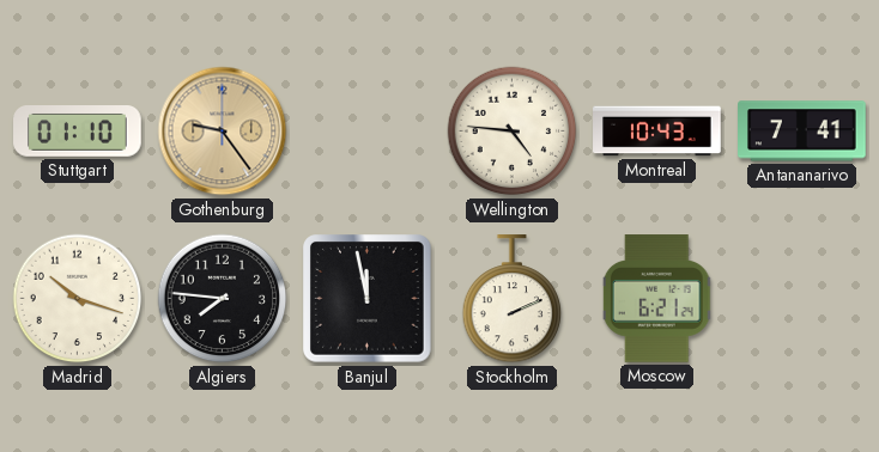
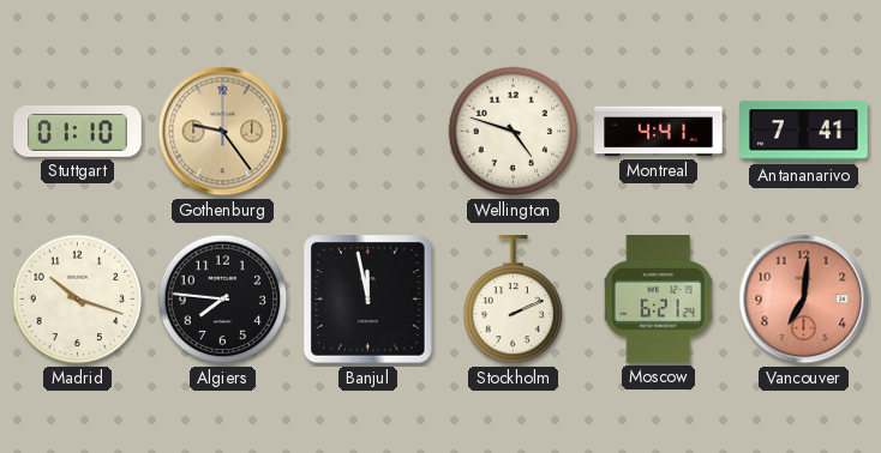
Wellington: 4:46 -> 4:48 (514, 132)
Montreal: 10:43 -> 4:41 (659, 132)
Vancouver: none -> 7:01 (804, 300)
